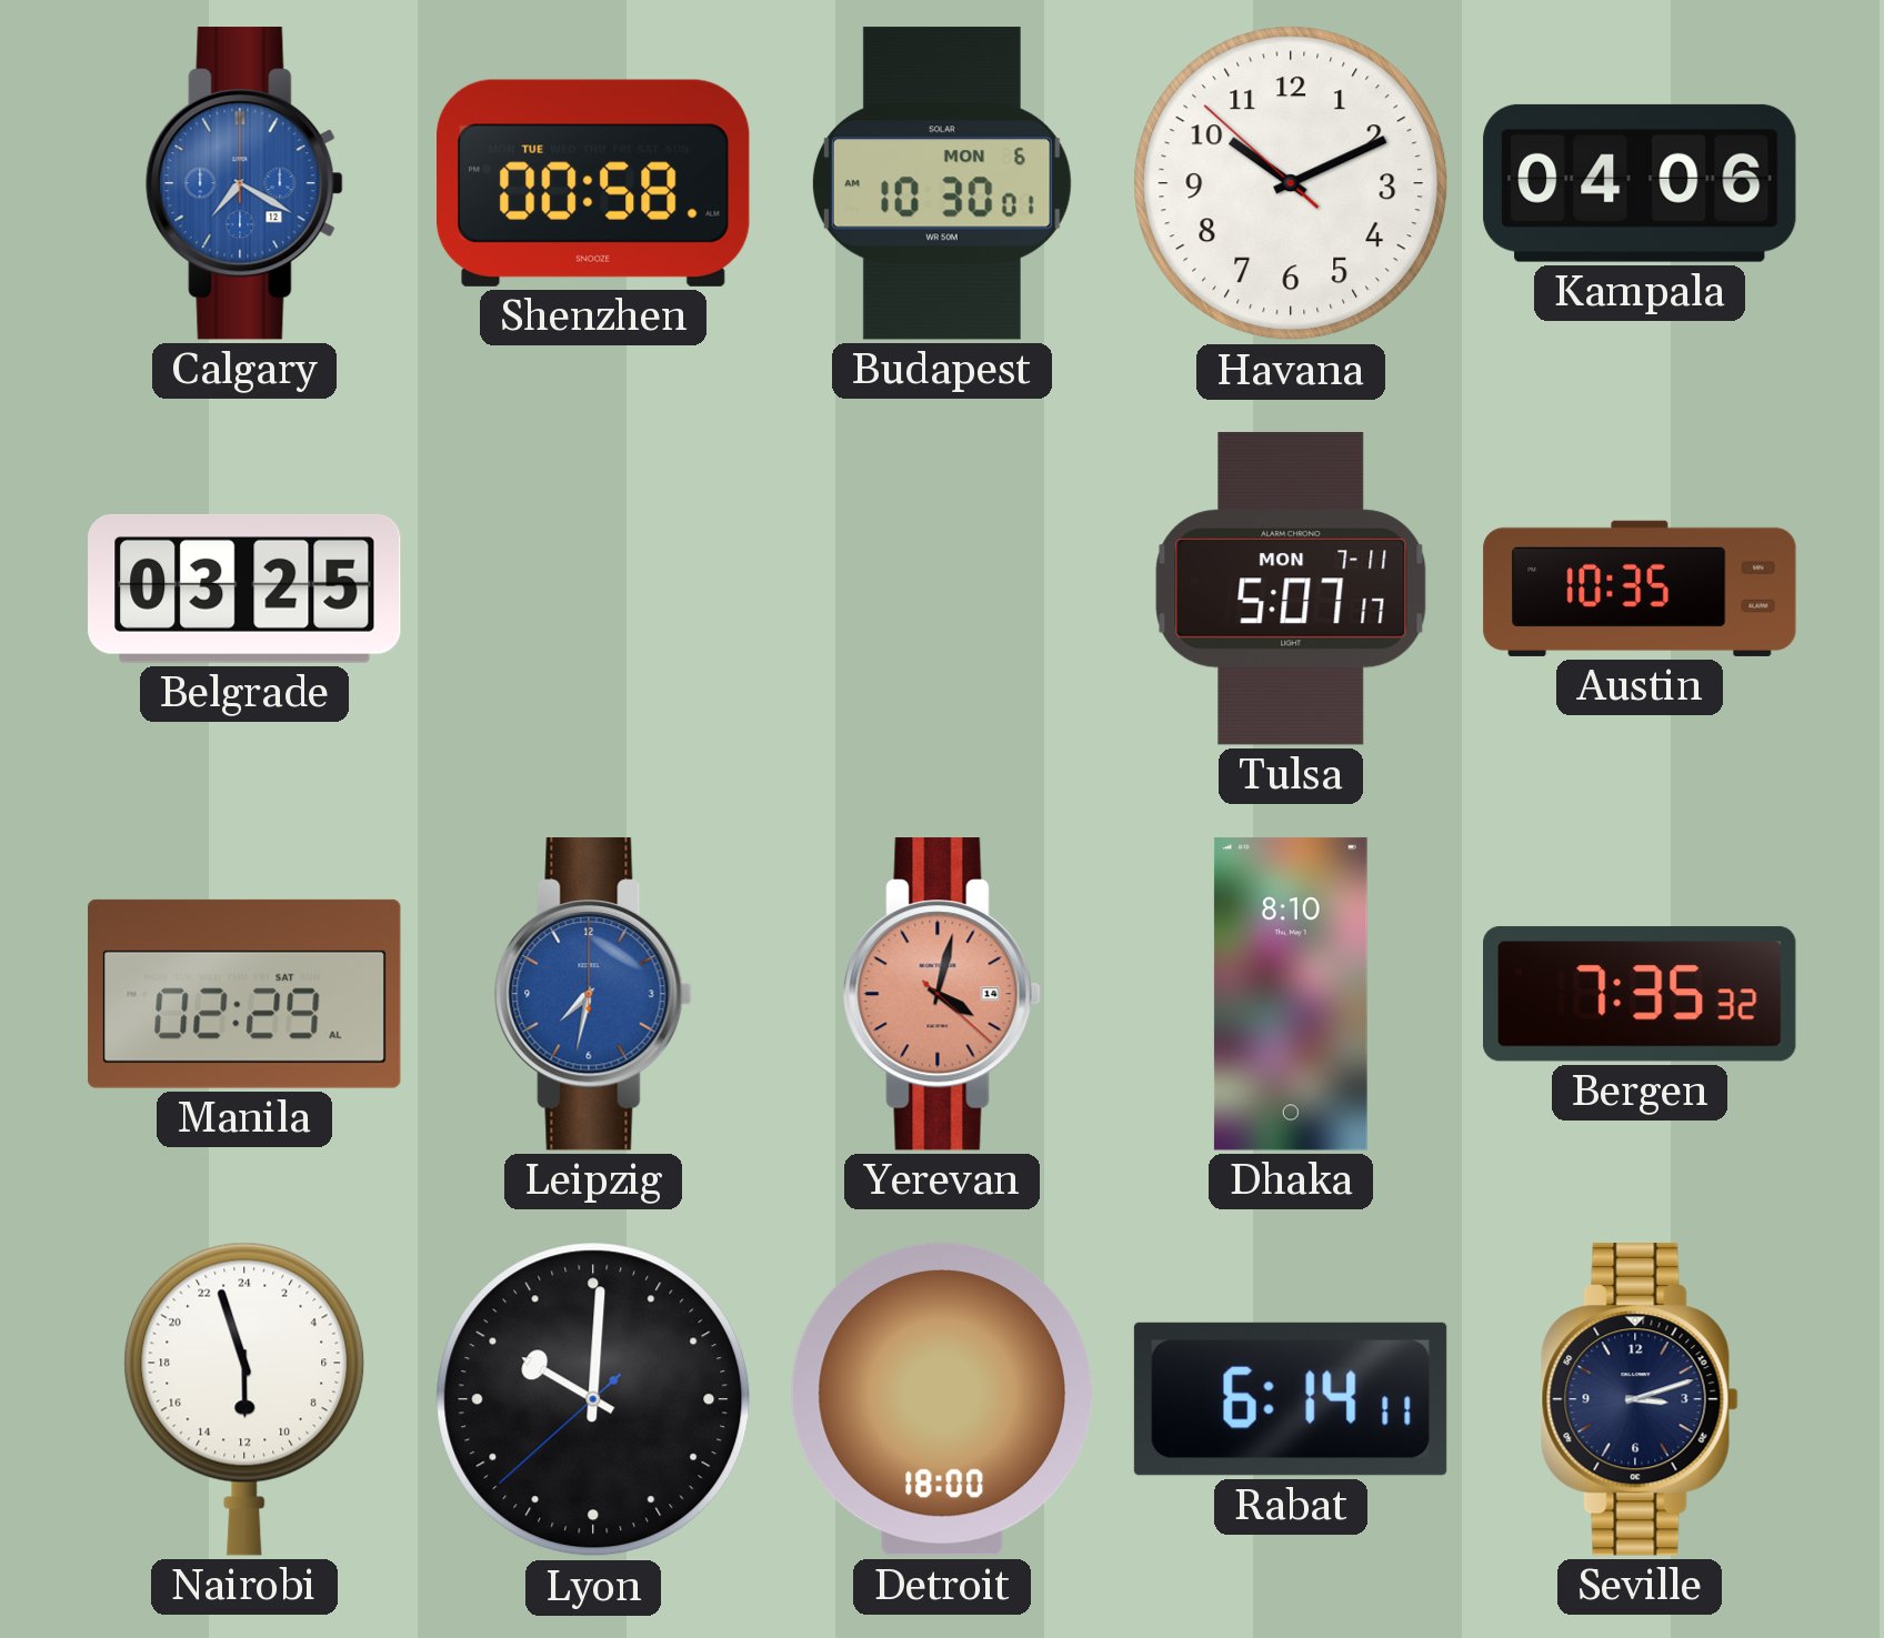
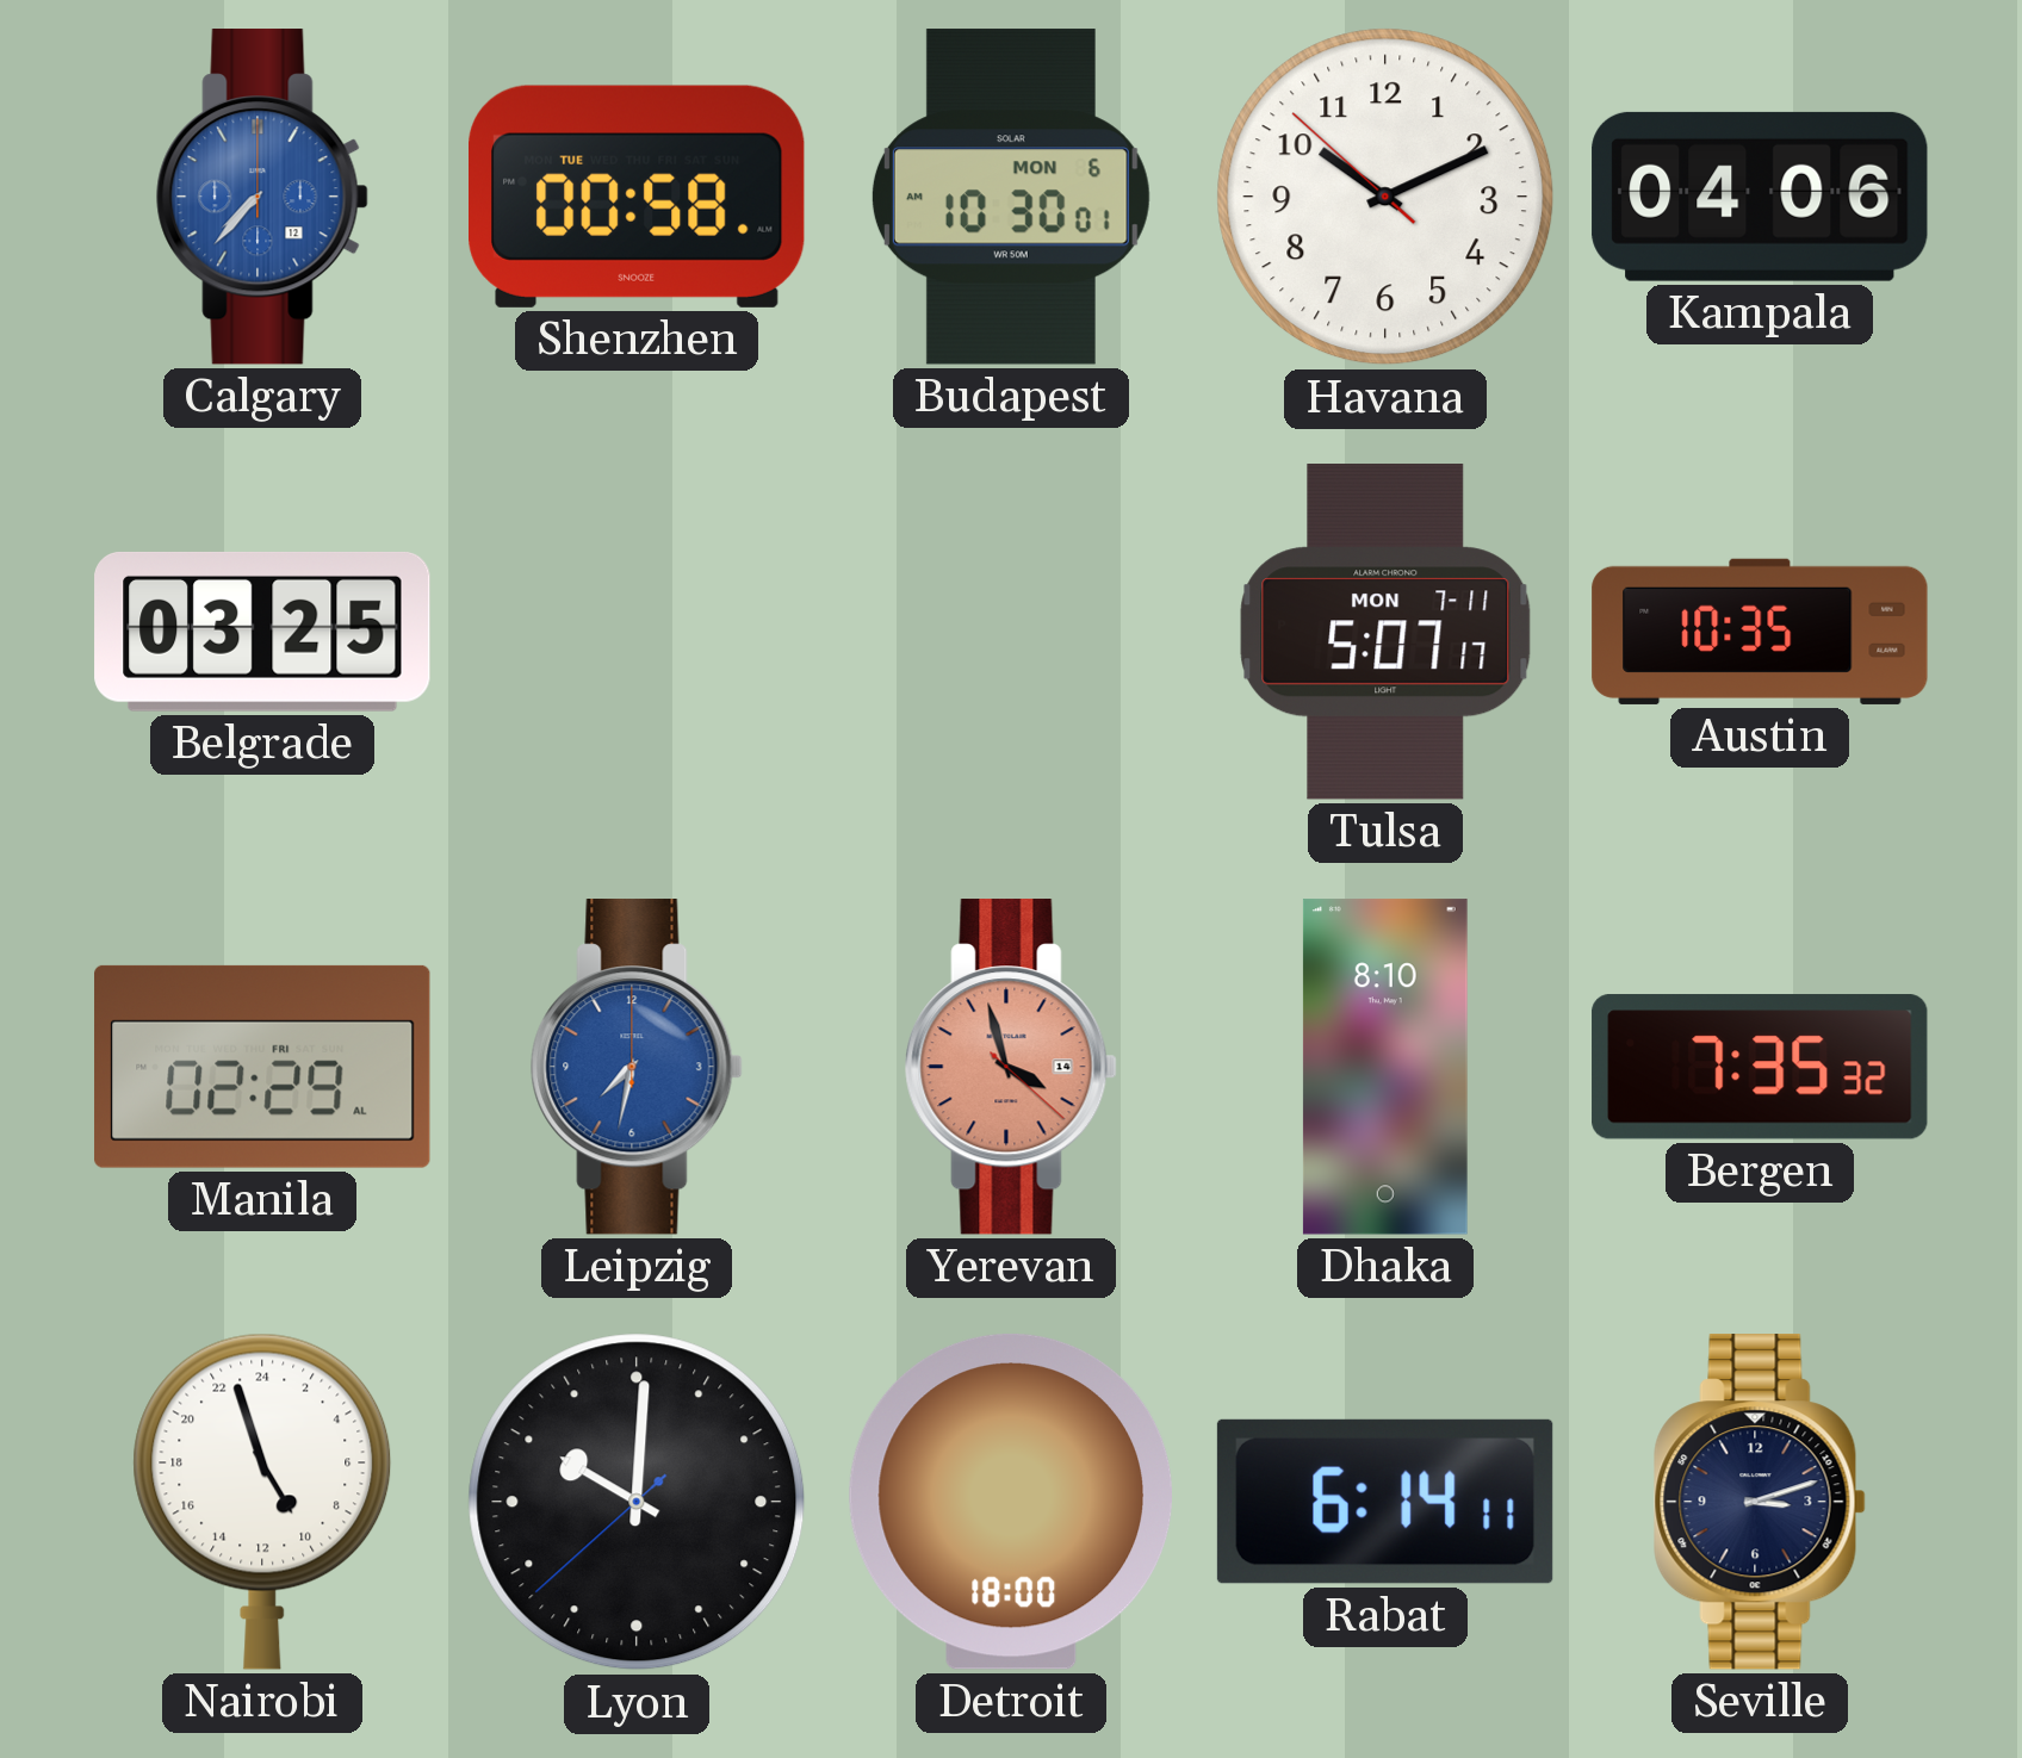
Calgary: 7:20 -> 7:37 (262, 197)
Manila date: SAT -> FRI (262, 1067)
Yerevan: 4:02 -> 3:57 (1011, 1067)
Nairobi: 11:57 -> 9:57 (262, 1502)
